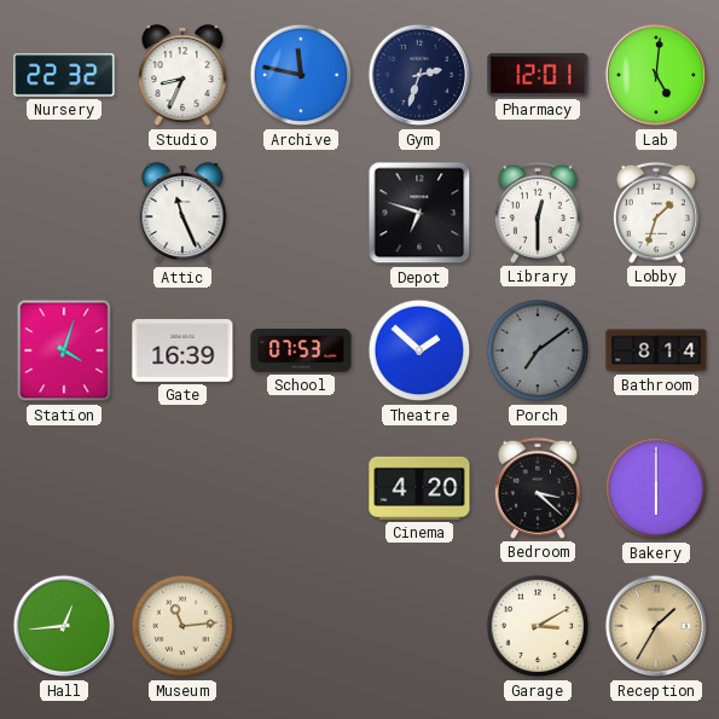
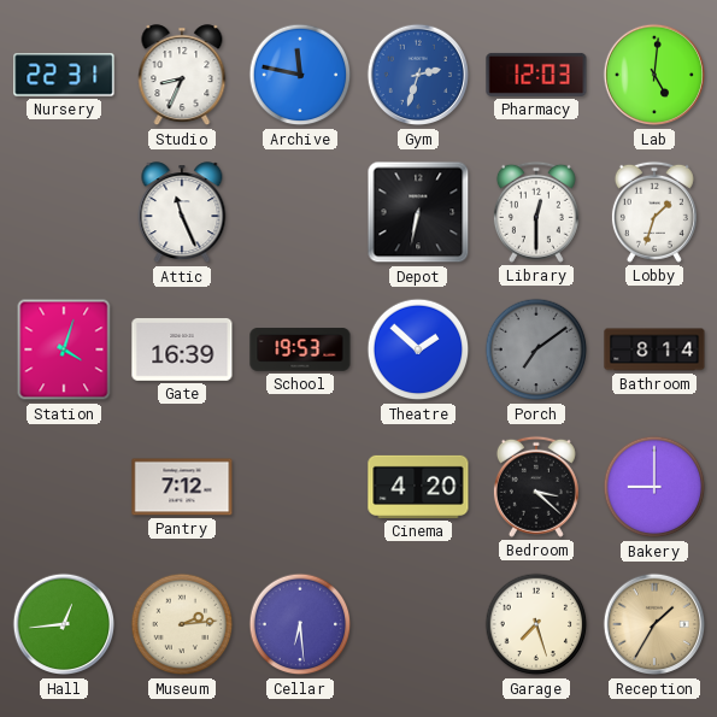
Nursery: 22:32 -> 22:31 (64, 75)
Gym dial: navy -> blue (418, 75)
Pharmacy: 12:01 -> 12:03 (536, 75)
Depot: 6:48 -> 6:32 (418, 212)
School: 07:53 -> 19:53 (300, 349)
Pantry: none -> 7:12 (182, 487)
Bakery: 6:00 -> 9:00 (654, 487)
Museum: 11:14 -> 2:14 (182, 624)
Cellar: none -> 6:29 (300, 624)
Garage: 3:10 -> 7:27 (536, 624)
